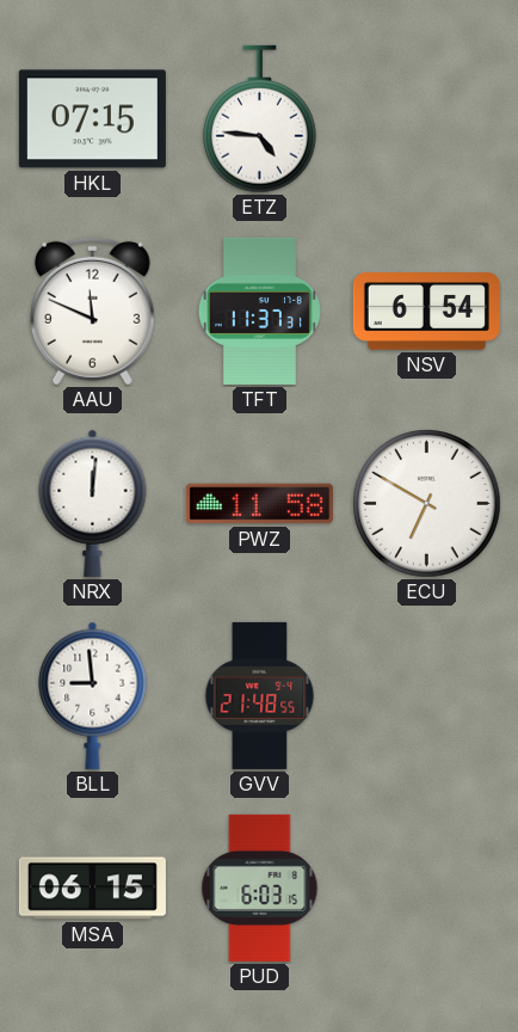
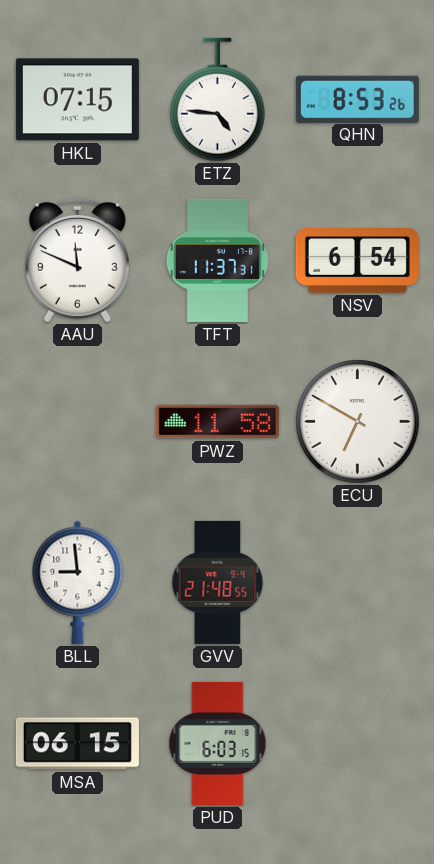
QHN: none -> 8:53 (357, 99)
NRX: 12:01 -> none (93, 503)
